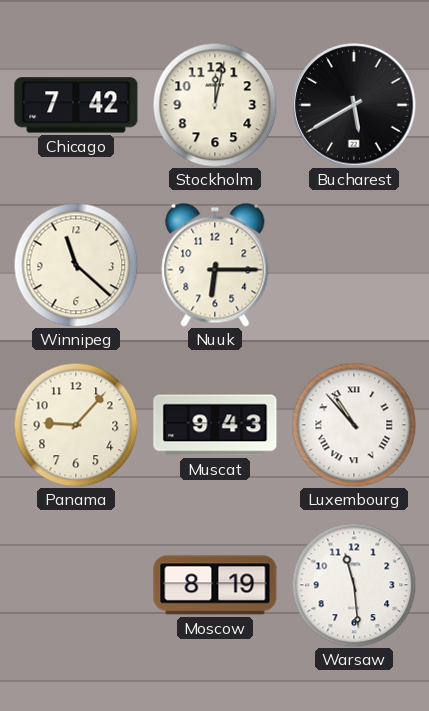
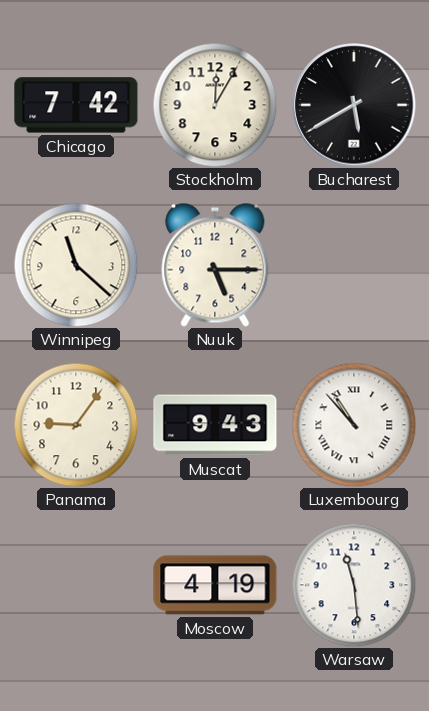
Stockholm: 12:02 -> 12:05 (215, 105)
Nuuk: 6:15 -> 5:15 (215, 265)
Panama: 9:07 -> 9:06 (76, 425)
Moscow: 8:19 -> 4:19 (215, 585)
